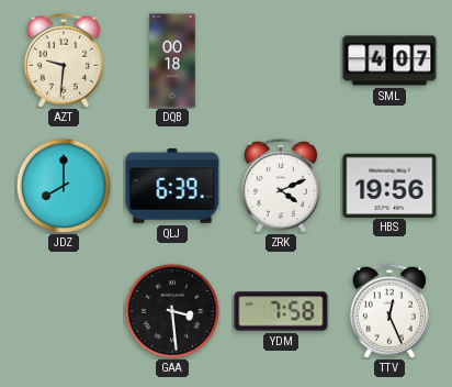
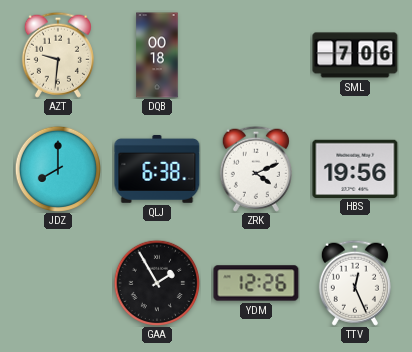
SML: 4:07 -> 7:06 (355, 55)
QLJ: 6:39 -> 6:38 (157, 169)
GAA: 3:29 -> 1:55 (156, 282)
YDM: 7:58 -> 12:26 (256, 283)
